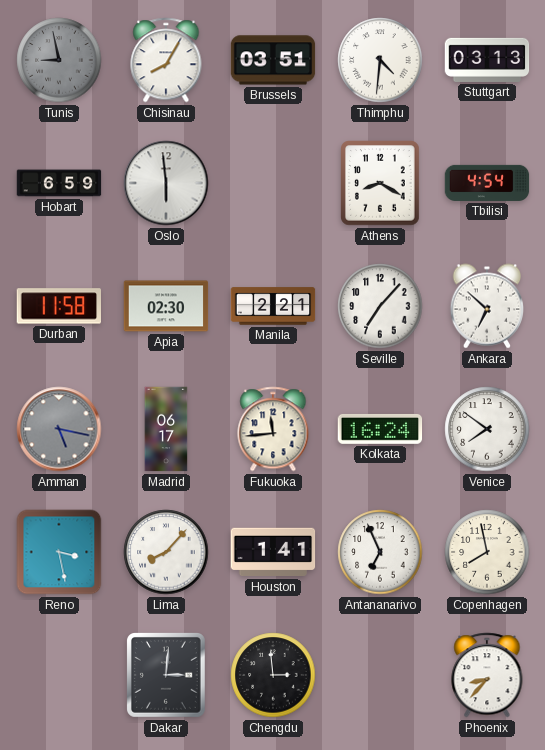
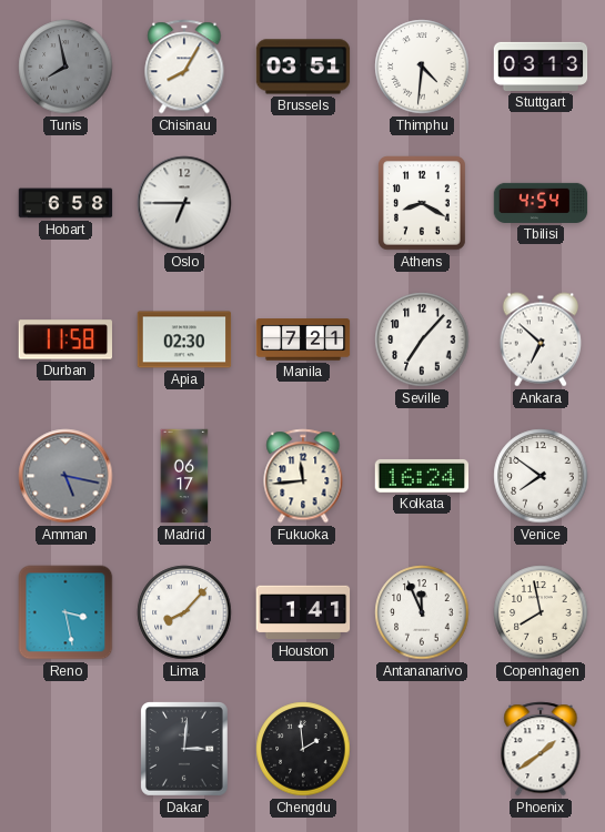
Tunis: 8:58 -> 7:58 (65, 67)
Hobart: 6:59 -> 6:58 (65, 203)
Oslo: 5:59 -> 6:45 (184, 203)
Manila: 2:21 -> 7:21 (303, 339)
Antananarivo: 6:56 -> 11:56 (422, 612)
Chengdu: 2:59 -> 1:59 (303, 749)
Phoenix: 8:37 -> 1:39 (541, 749)
